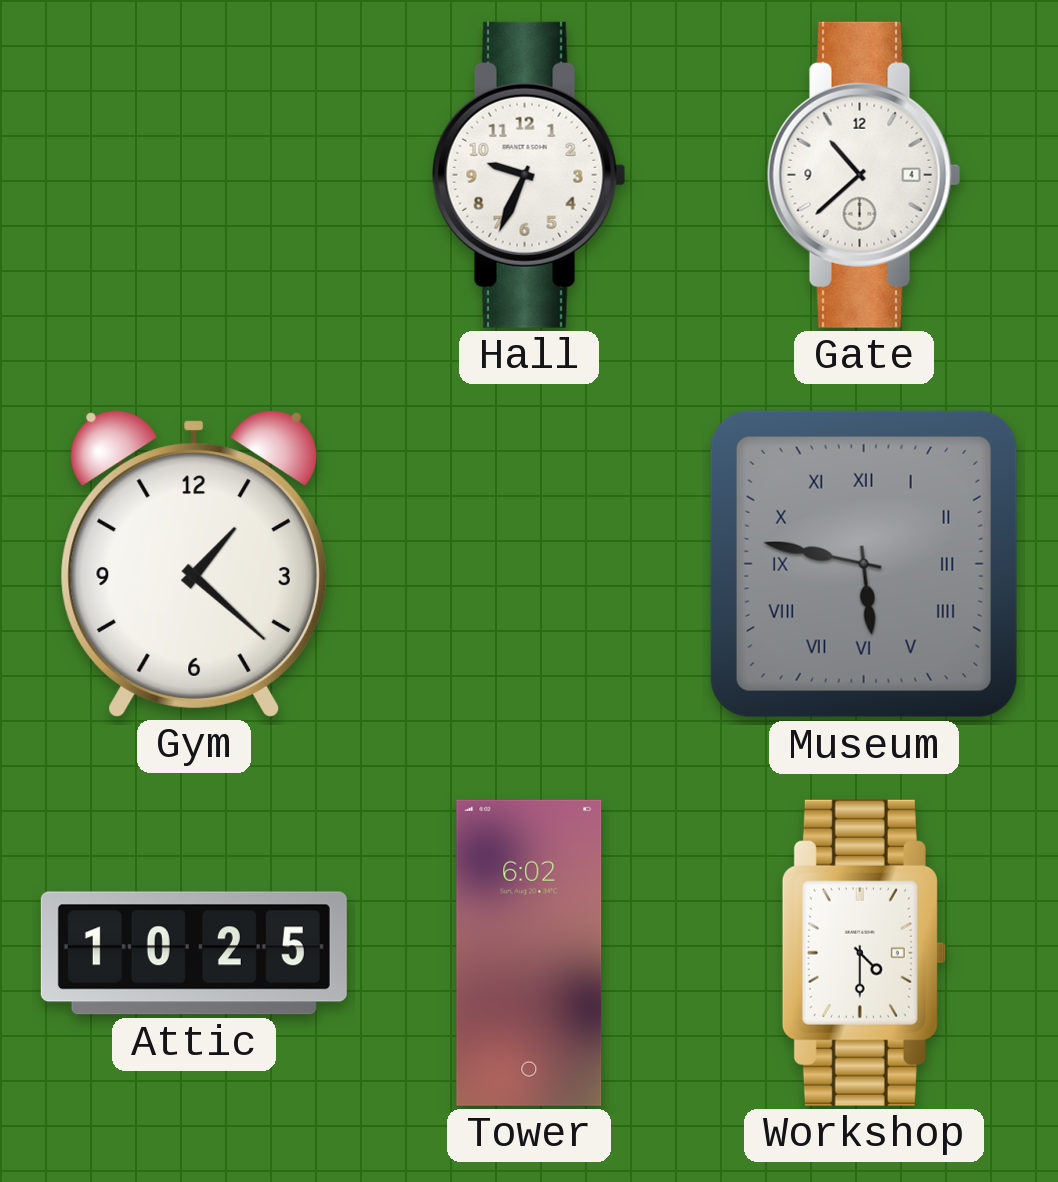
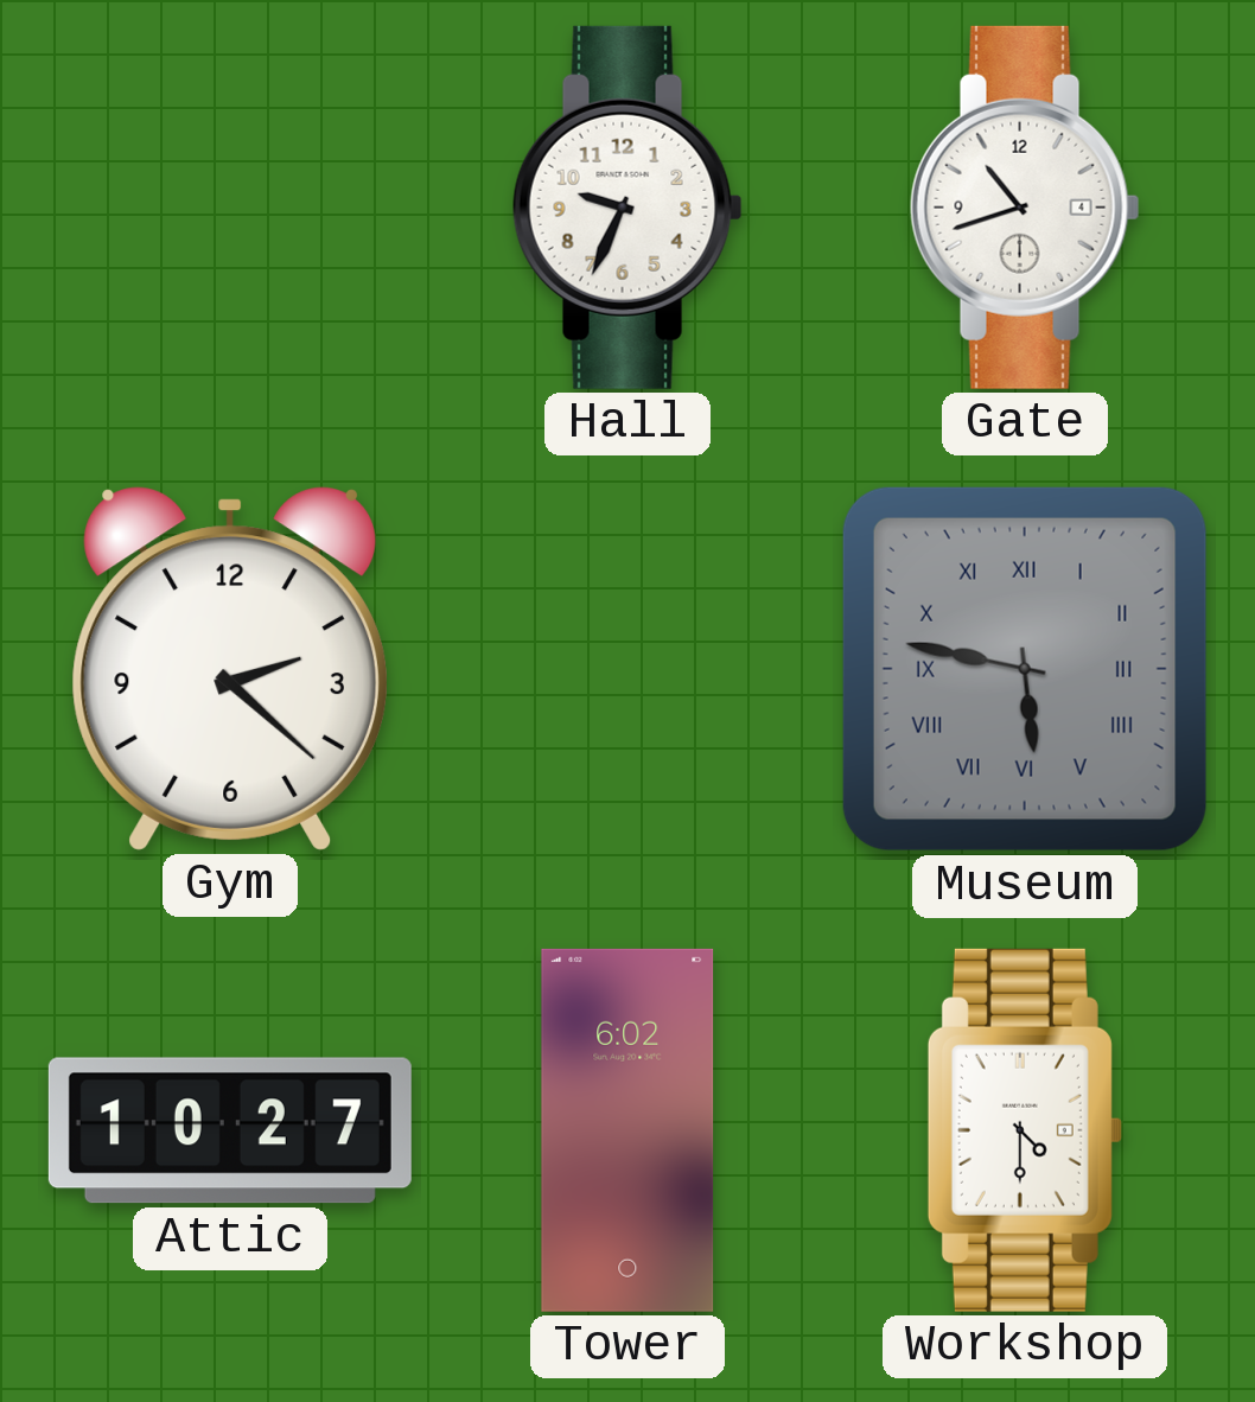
Gate: 10:38 -> 10:42 (1025, 208)
Gym: 1:22 -> 2:22 (230, 669)
Attic: 10:25 -> 10:27 (230, 1130)
